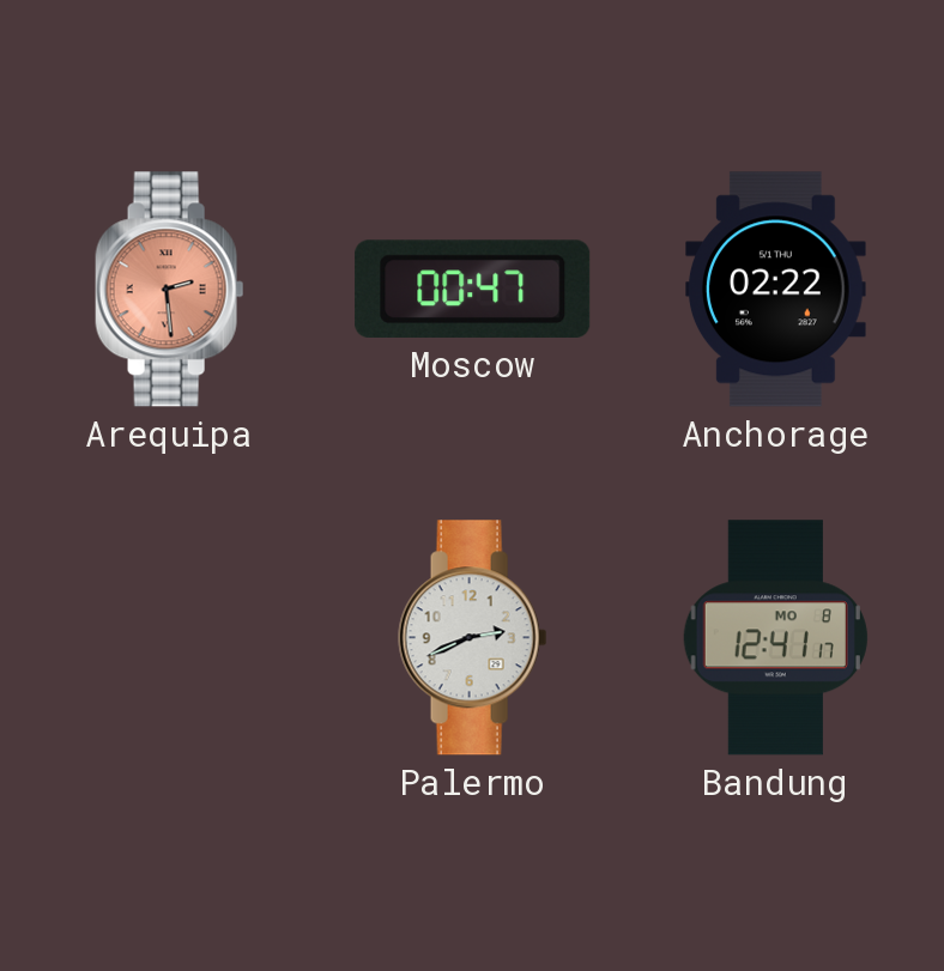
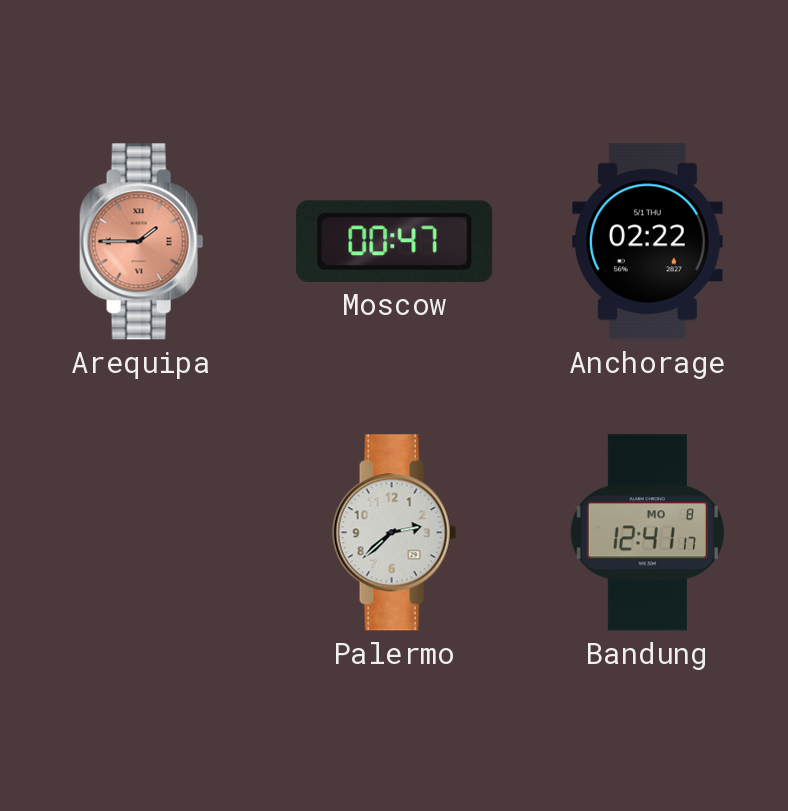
Arequipa: 2:29 -> 1:45 (142, 242)
Palermo: 2:41 -> 2:38 (395, 533)
